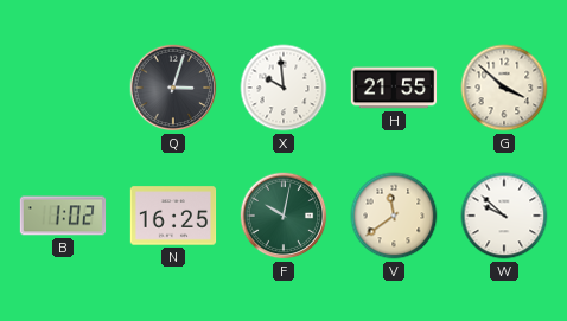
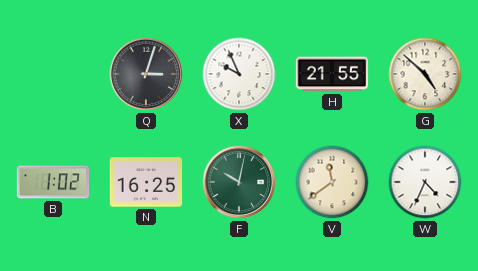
X: 9:59 -> 9:56 (239, 74)
G: 3:52 -> 4:52 (425, 74)
W: 9:52 -> 4:34 (425, 182)
